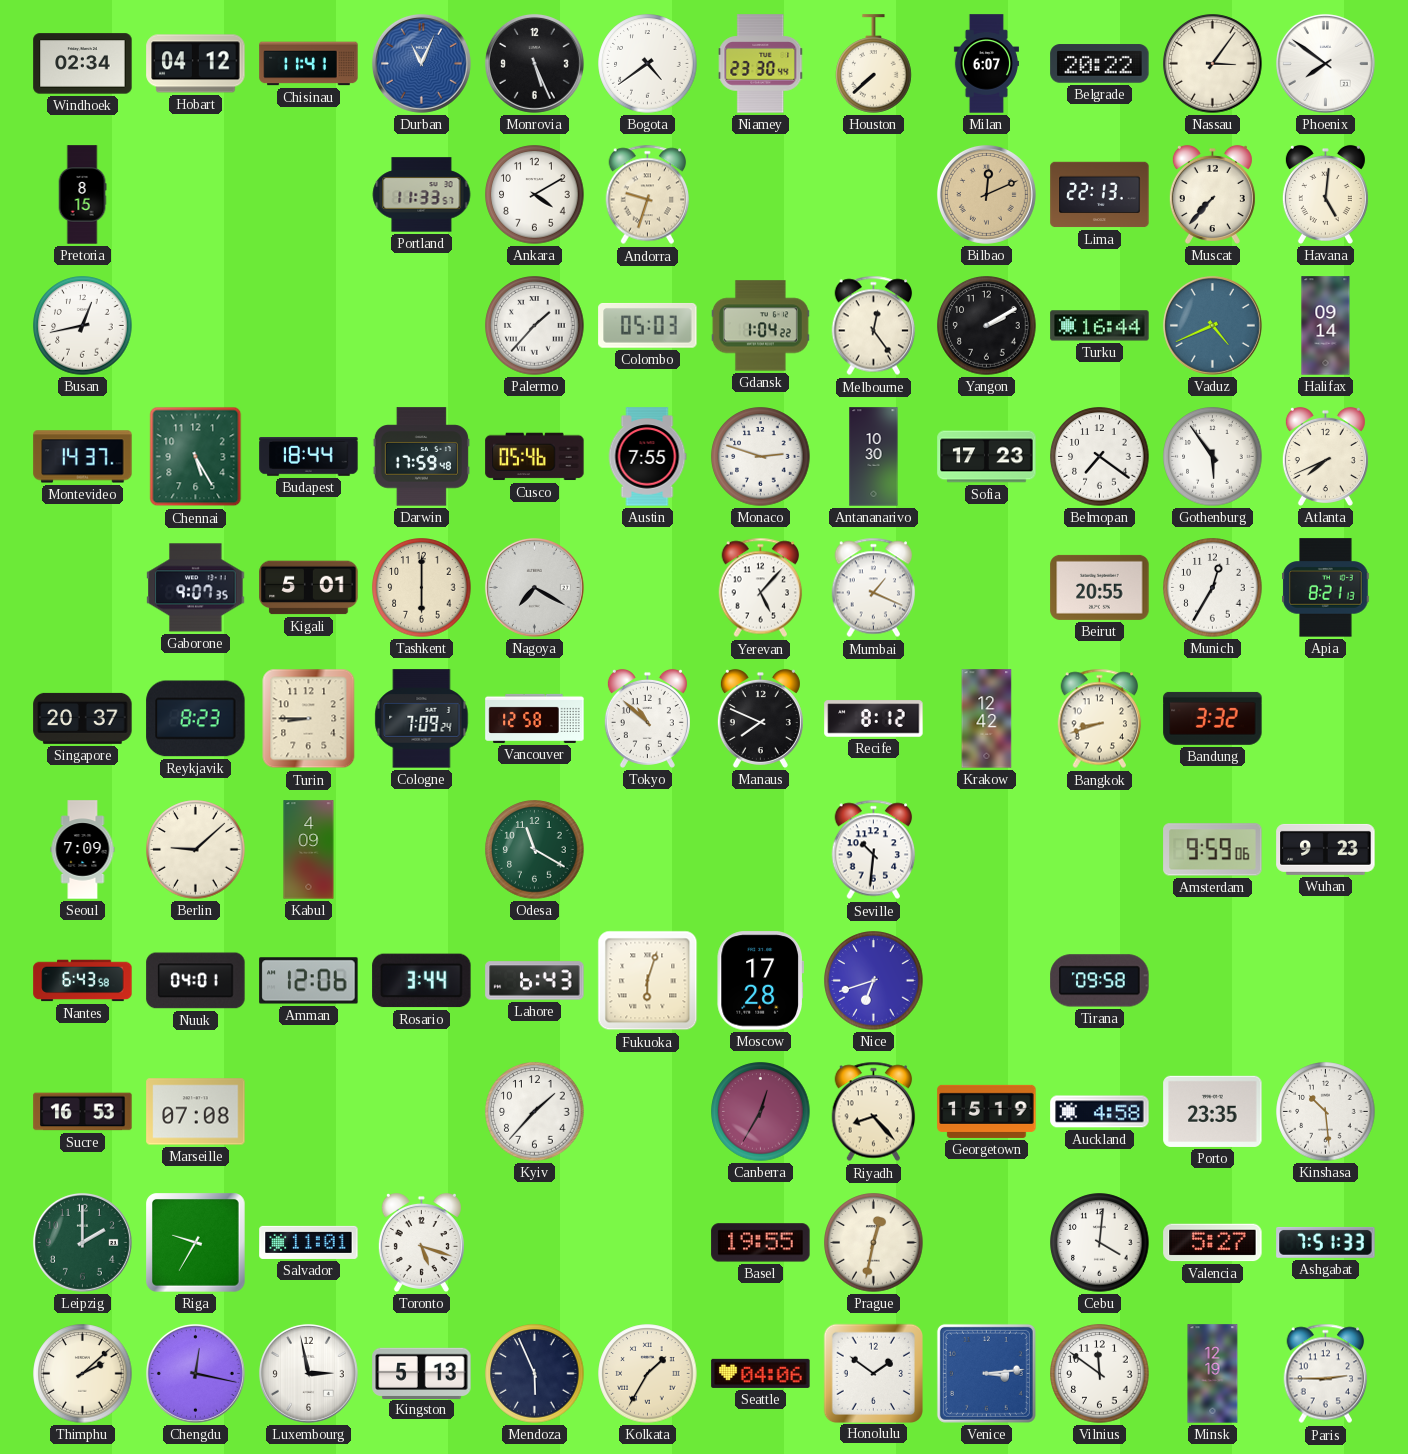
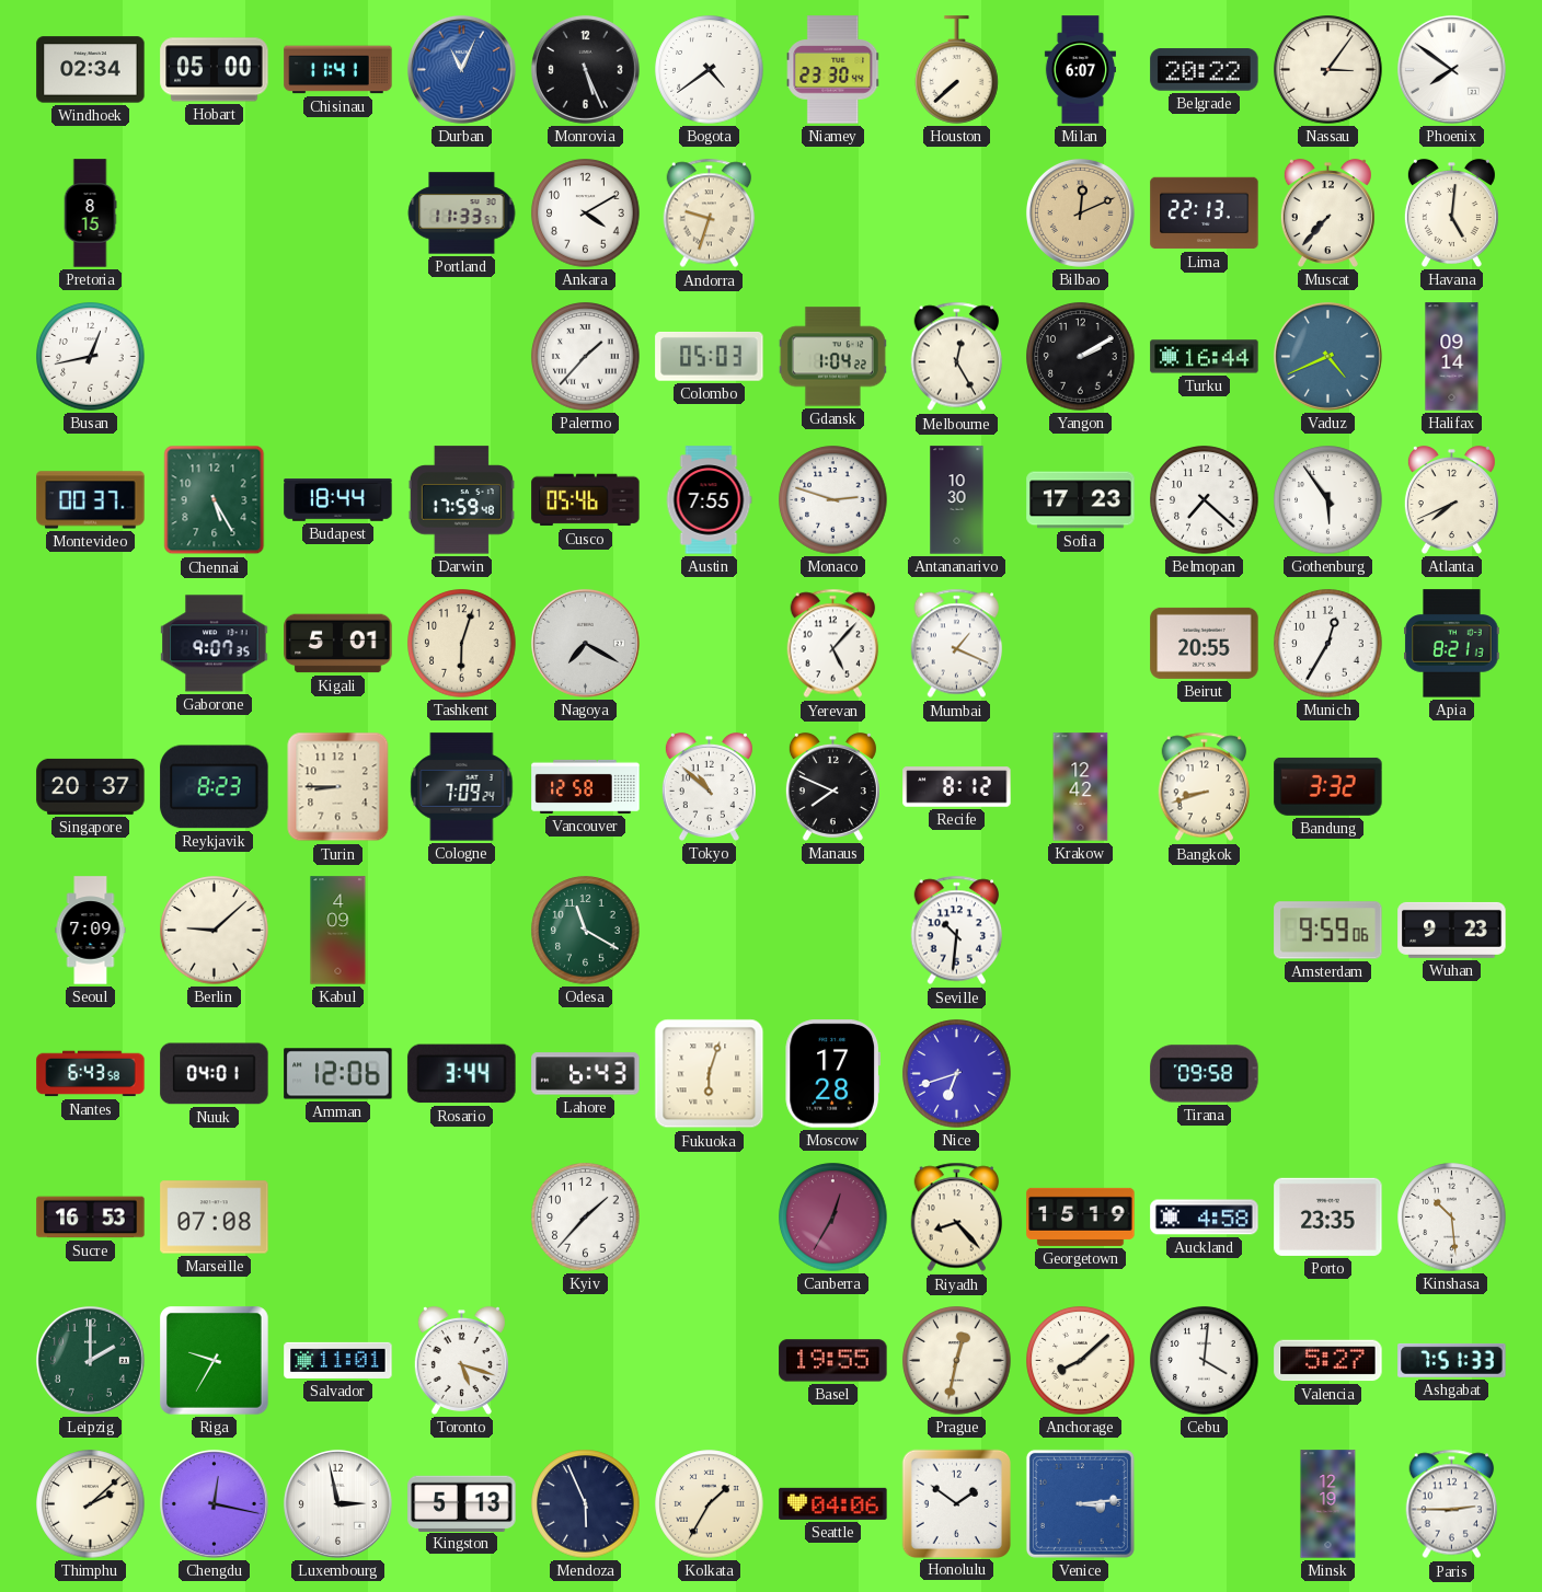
Hobart: 04:12 -> 05:00 (215, 70)
Melbourne: 12:24 -> 12:25 (957, 357)
Montevideo: 14:37 -> 00:37 (91, 500)
Belmopan: 7:21 -> 7:22 (1205, 500)
Tashkent: 6:00 -> 6:03 (462, 644)
Anchorage: none -> 8:08 (1081, 1361)
Vilnius: 11:51 -> none (1100, 1374)
